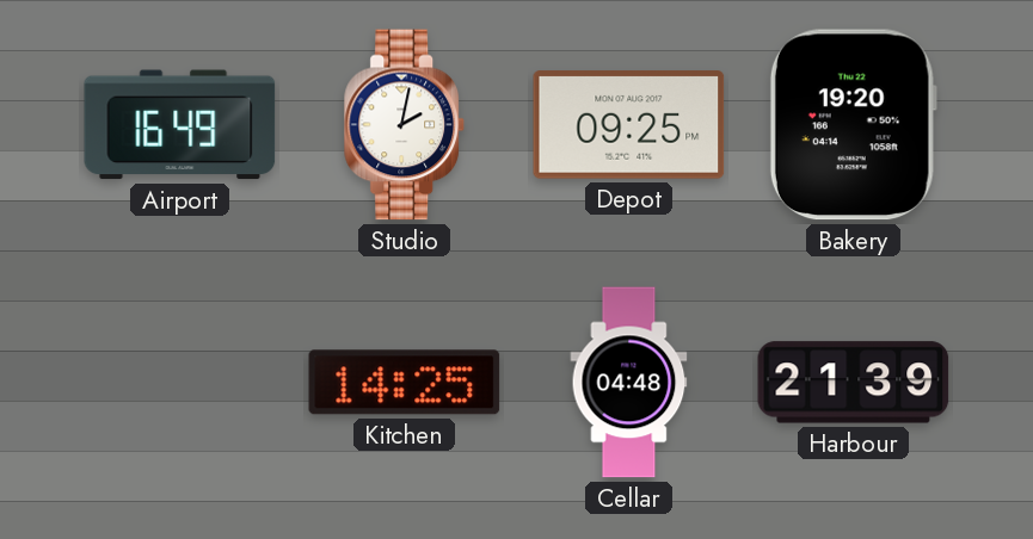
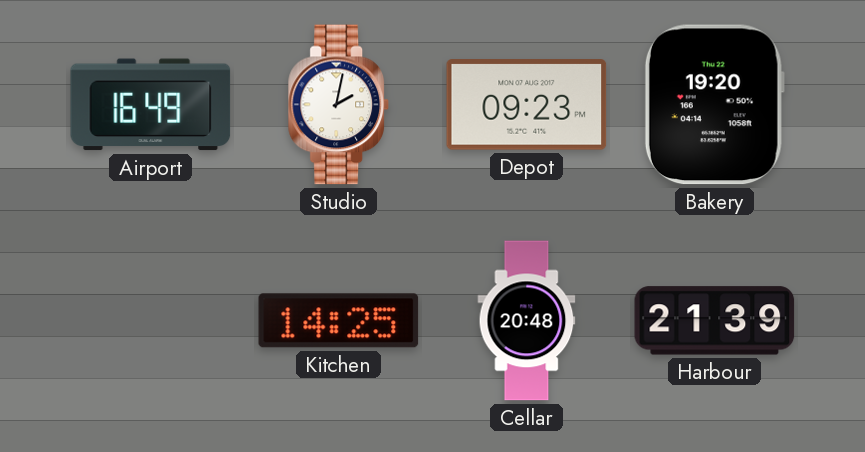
Depot: 09:25 -> 09:23 (527, 105)
Cellar: 04:48 -> 20:48 (527, 321)
